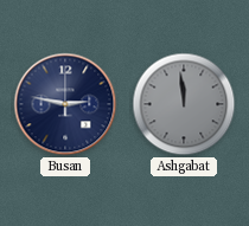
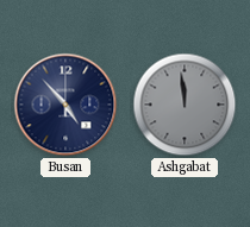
Busan: 2:47 -> 4:53 (65, 105)
